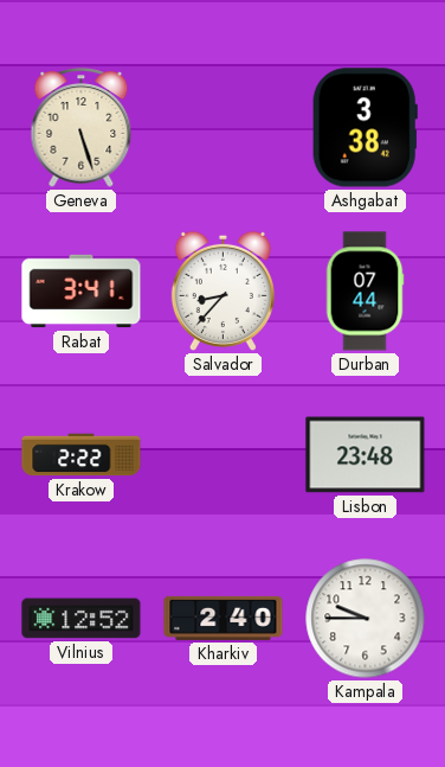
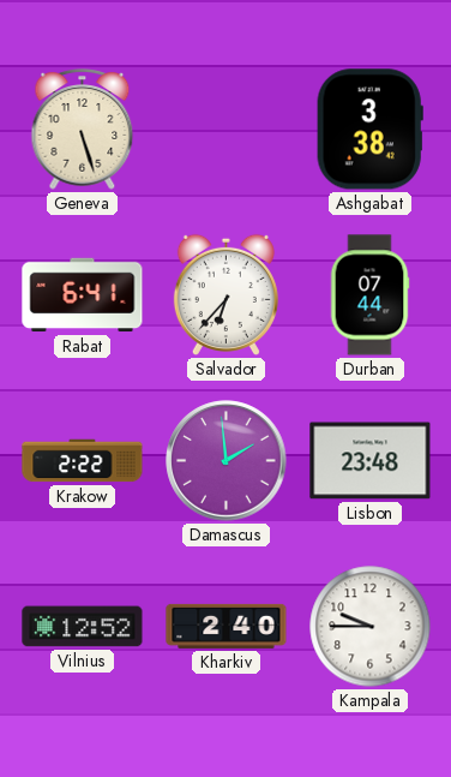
Rabat: 3:41 -> 6:41 (83, 295)
Salvador: 8:37 -> 6:37 (225, 294)
Damascus: none -> 1:59 (227, 461)
